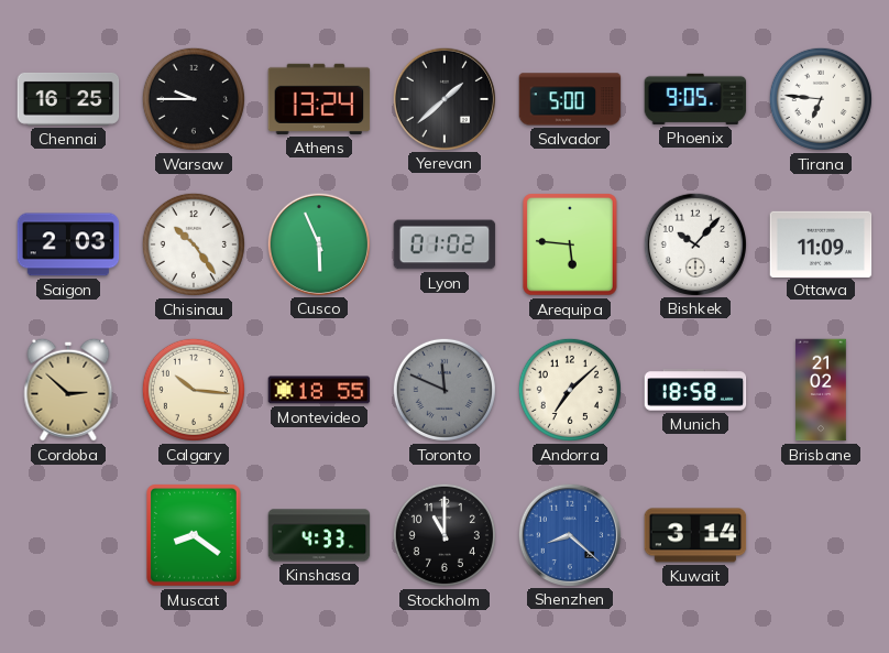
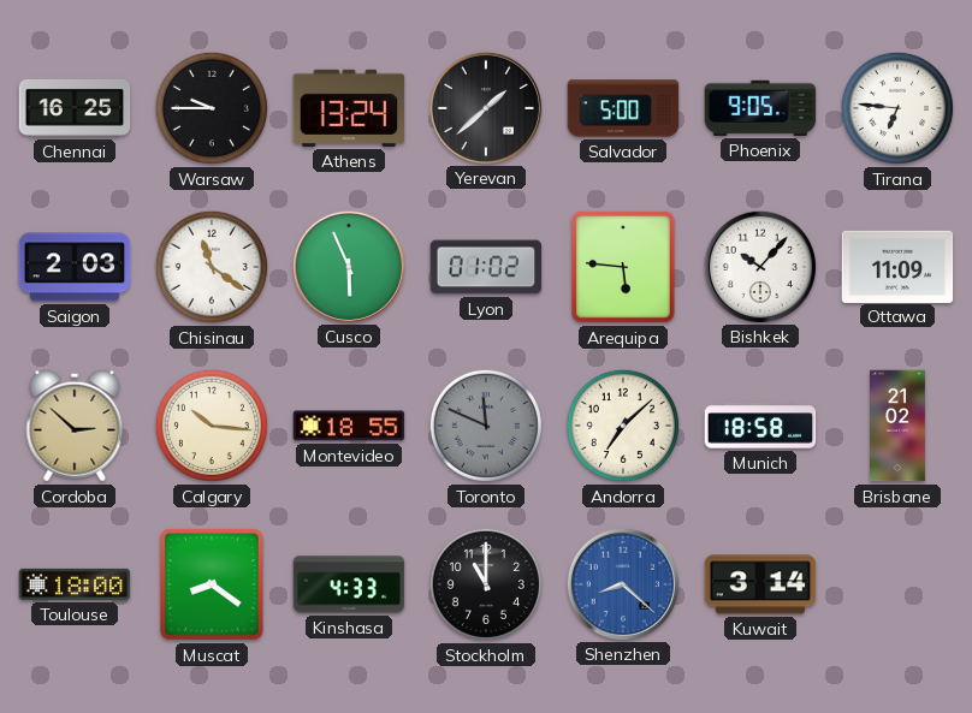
Chisinau: 10:24 -> 11:21 (212, 267)
Toulouse: none -> 18:00 (75, 584)
